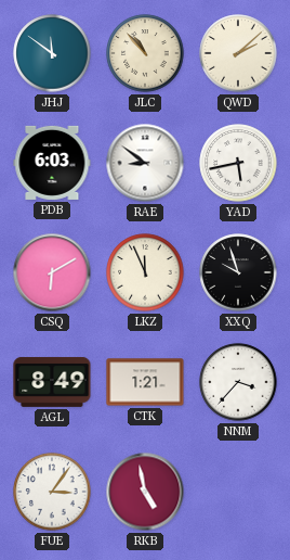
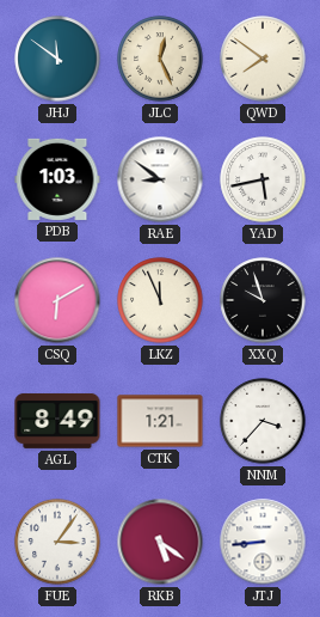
JLC: 10:53 -> 12:26 (160, 59)
QWD: 2:08 -> 7:51 (263, 59)
PDB: 6:03 -> 1:03 (57, 179)
RKB: 4:58 -> 5:21 (160, 542)
JTJ: none -> 8:44 (263, 542)
